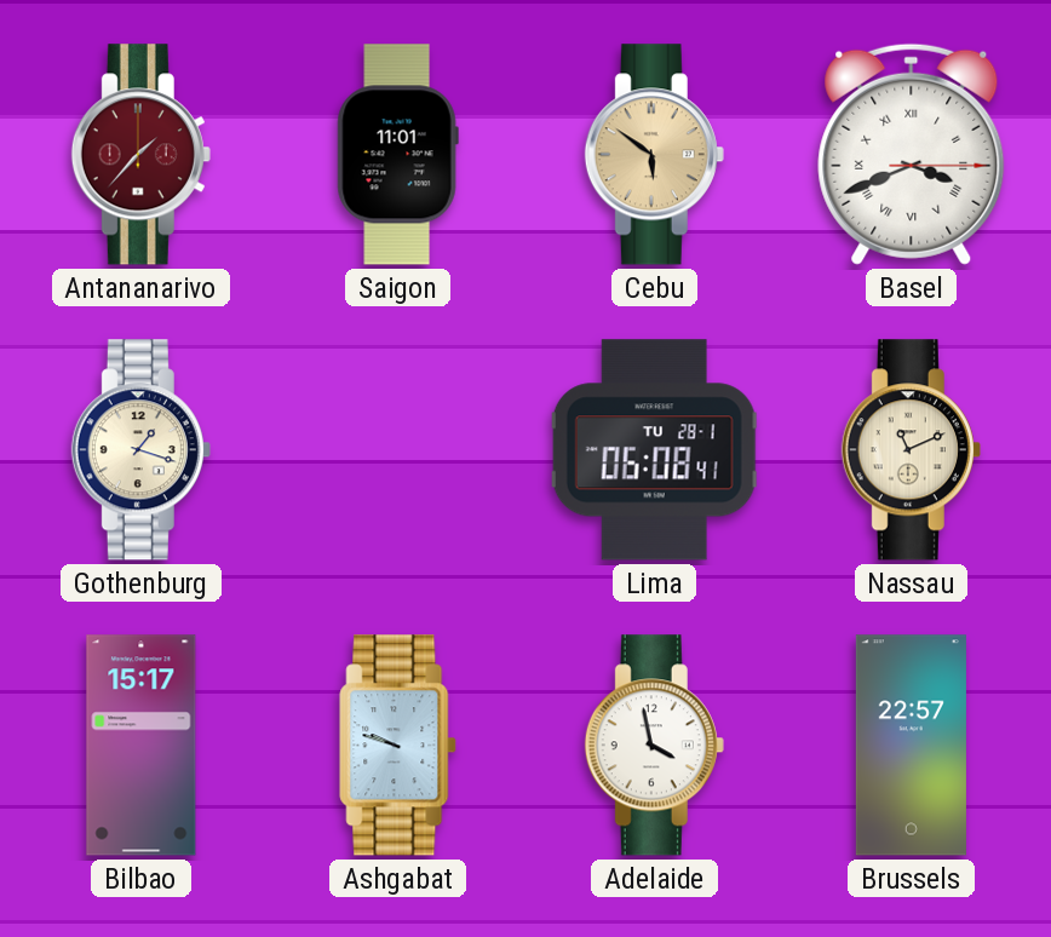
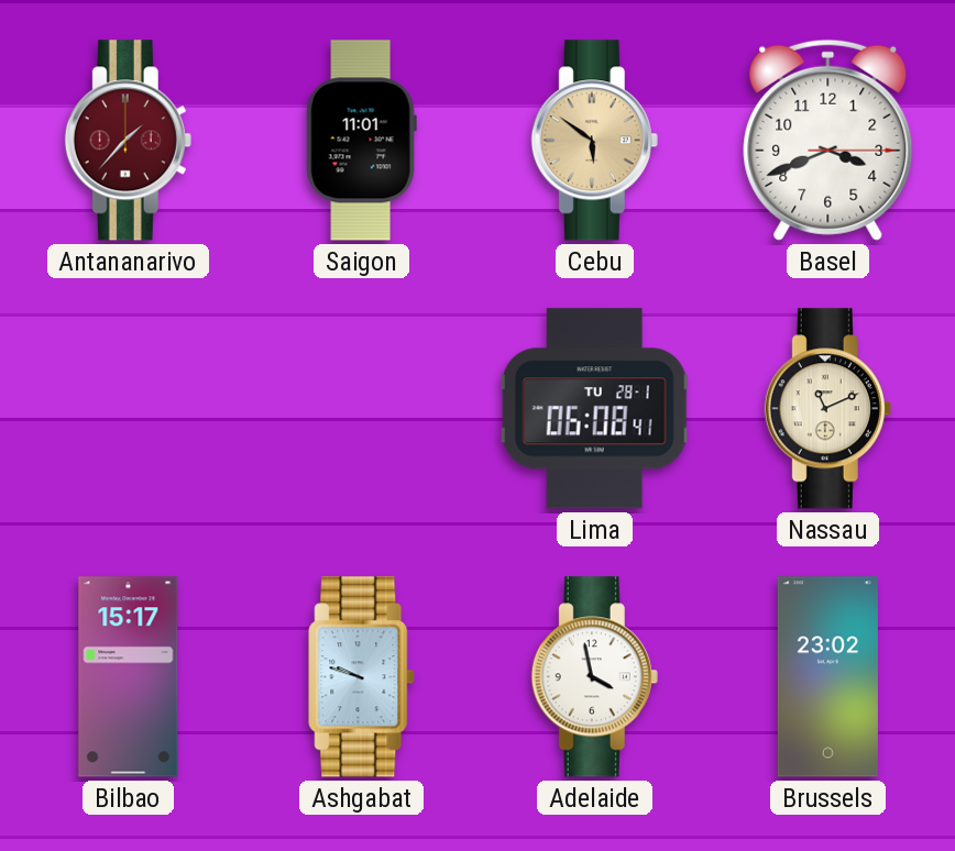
Basel numerals: Roman -> Arabic (828, 140)
Gothenburg: 1:18 -> none (140, 450)
Brussels: 22:57 -> 23:02 (827, 677)
